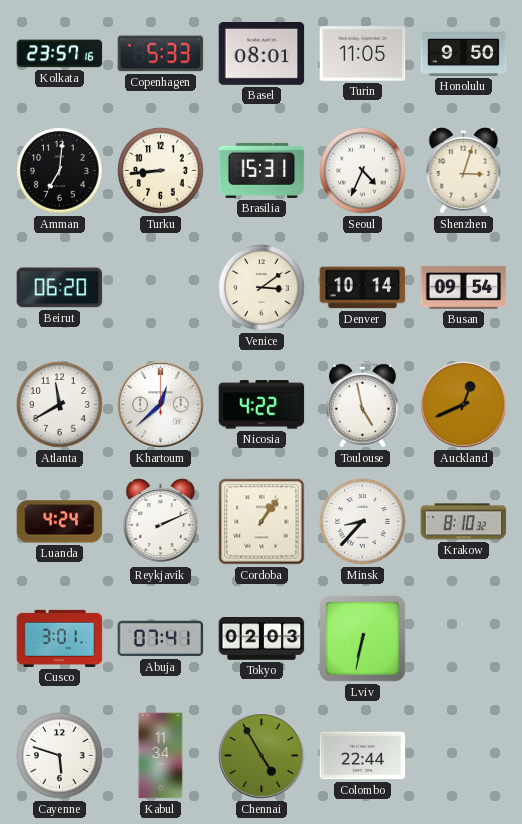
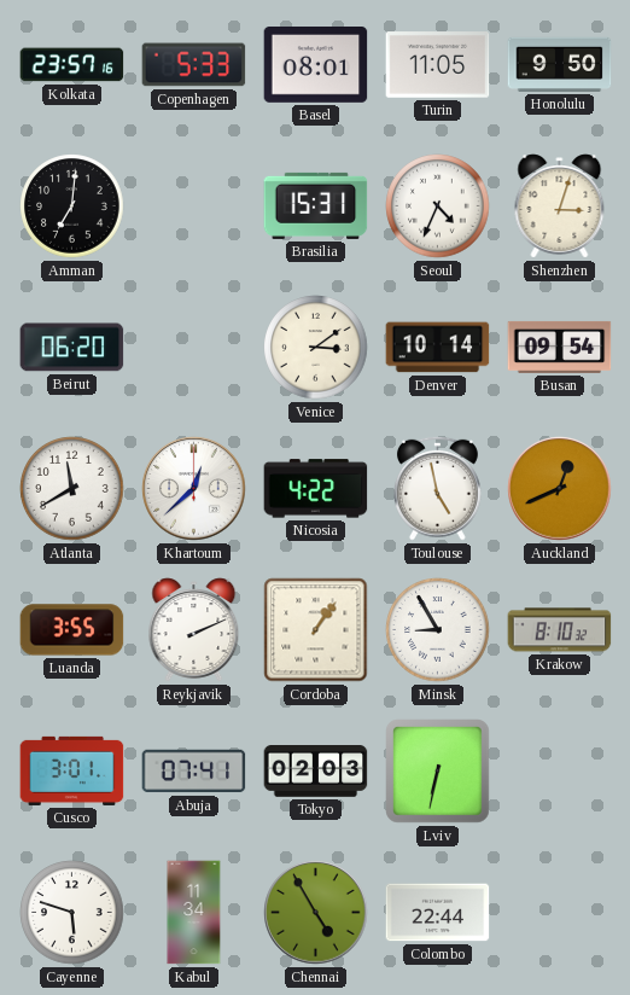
Turku: 8:44 -> none (161, 171)
Luanda: 4:24 -> 3:55 (72, 630)
Minsk: 8:37 -> 8:55 (438, 630)
